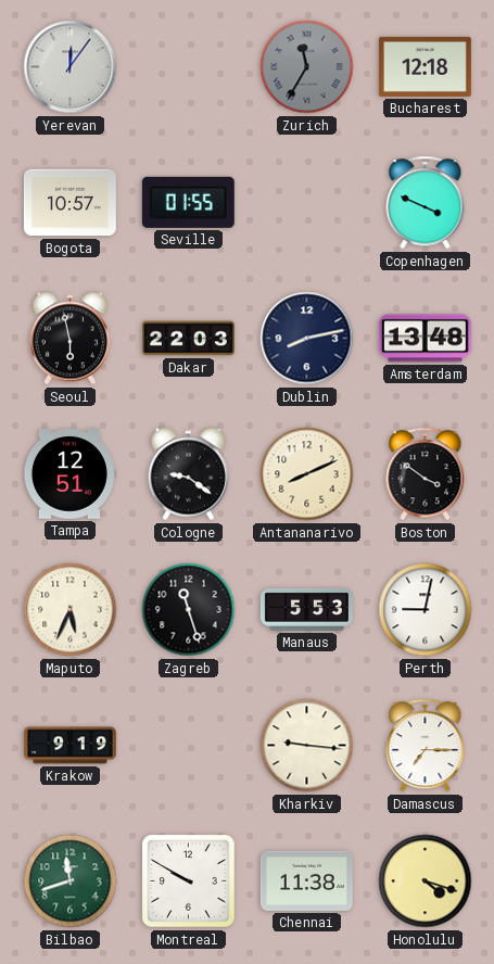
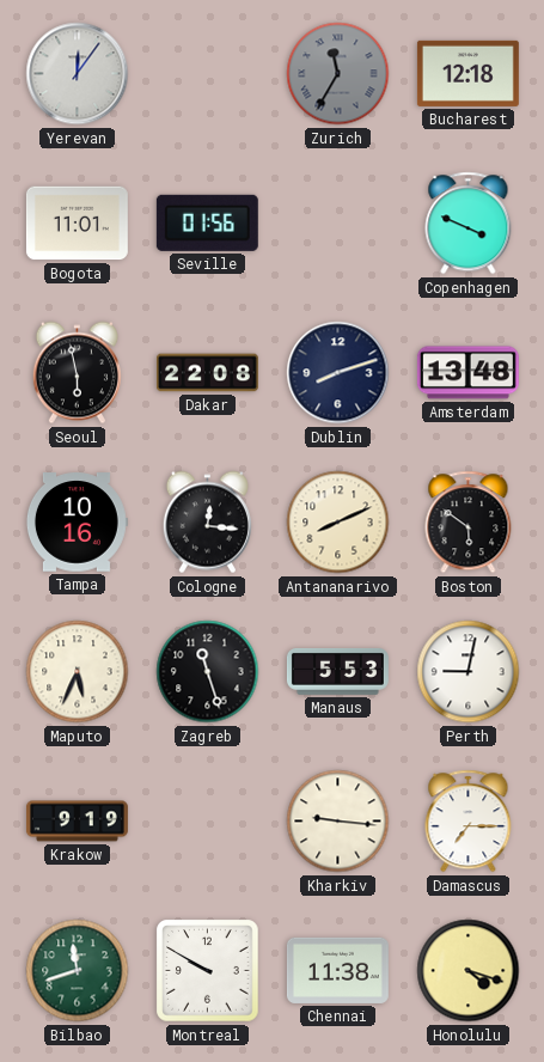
Bogota: 10:57 -> 11:01 (77, 224)
Seville: 01:55 -> 01:56 (207, 222)
Dakar: 22:03 -> 22:08 (207, 373)
Dublin: 8:13 -> 8:12 (338, 373)
Tampa: 12:51 -> 10:16 (77, 523)
Cologne: 9:21 -> 12:16 (207, 523)
Boston: 3:51 -> 5:51 (469, 523)
